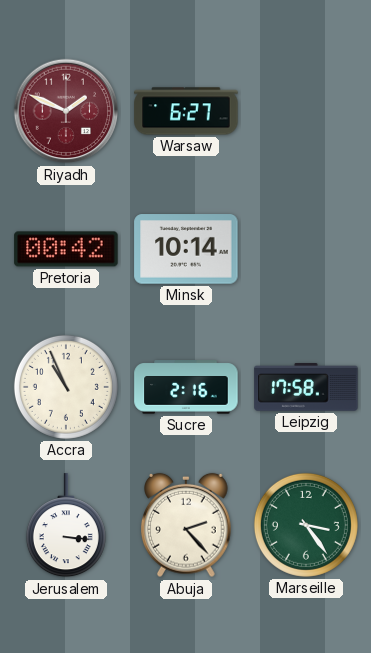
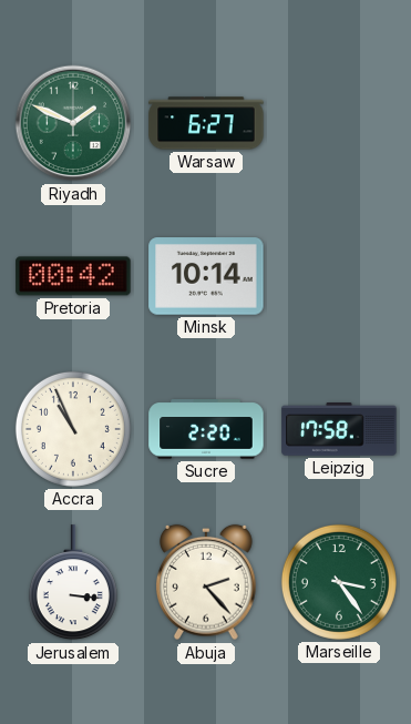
Riyadh dial: burgundy -> green (73, 123)
Sucre: 2:16 -> 2:20 (206, 429)
